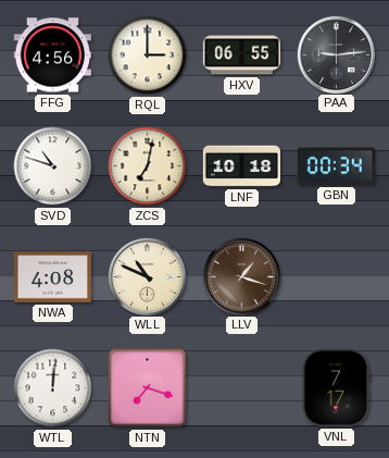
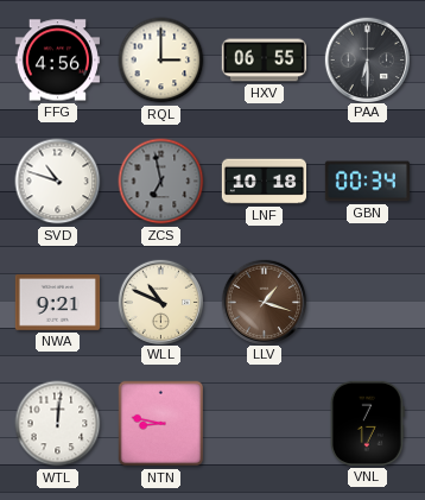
PAA: 9:14 -> 6:30 (367, 59)
ZCS: 7:02 -> 6:58 (161, 182)
ZCS dial: cream -> grey (161, 182)
NWA: 4:08 -> 9:21 (57, 303)
NTN: 7:18 -> 8:47 (161, 424)
